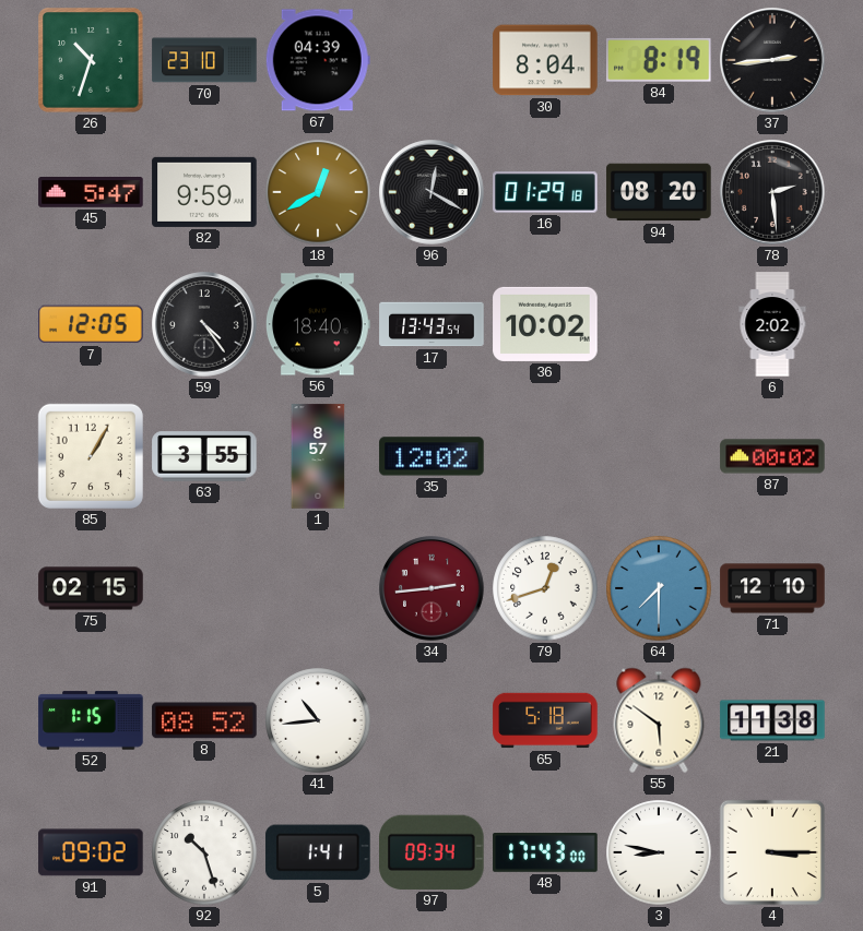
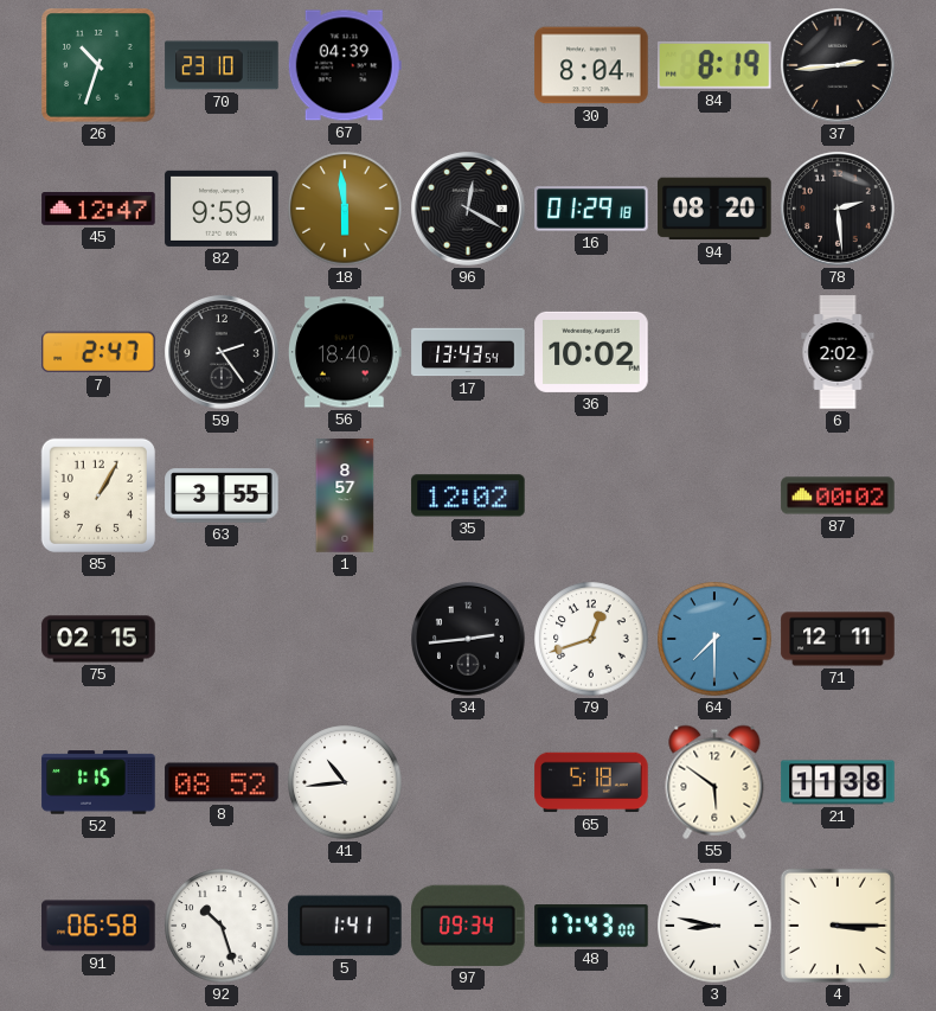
45: 5:47 -> 12:47 (98, 209)
18: 12:40 -> 5:59 (345, 209)
7: 12:05 -> 2:47 (98, 352)
59: 4:24 -> 2:24 (223, 353)
34 dial: burgundy -> black (469, 640)
71: 12:10 -> 12:11 (838, 639)
91: 09:02 -> 06:58 (98, 926)
